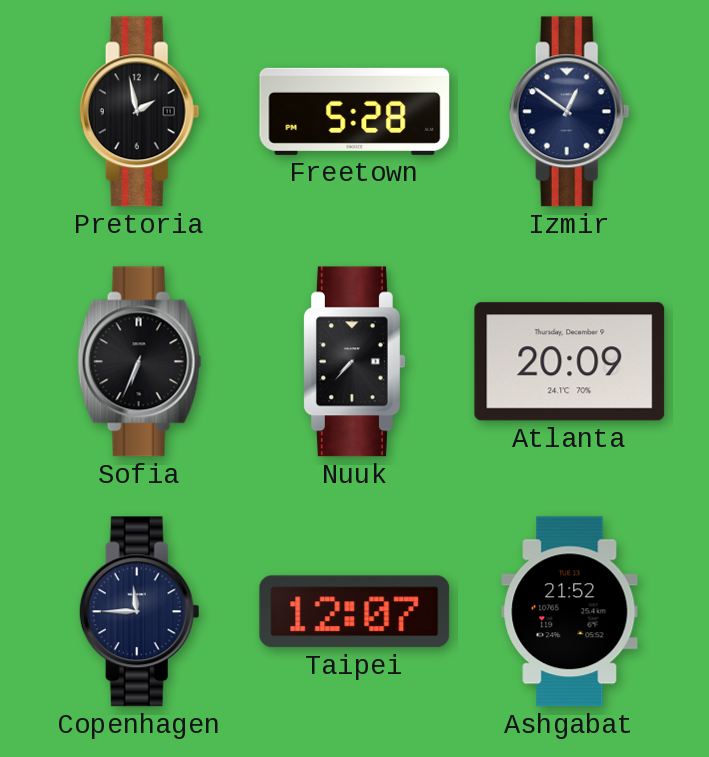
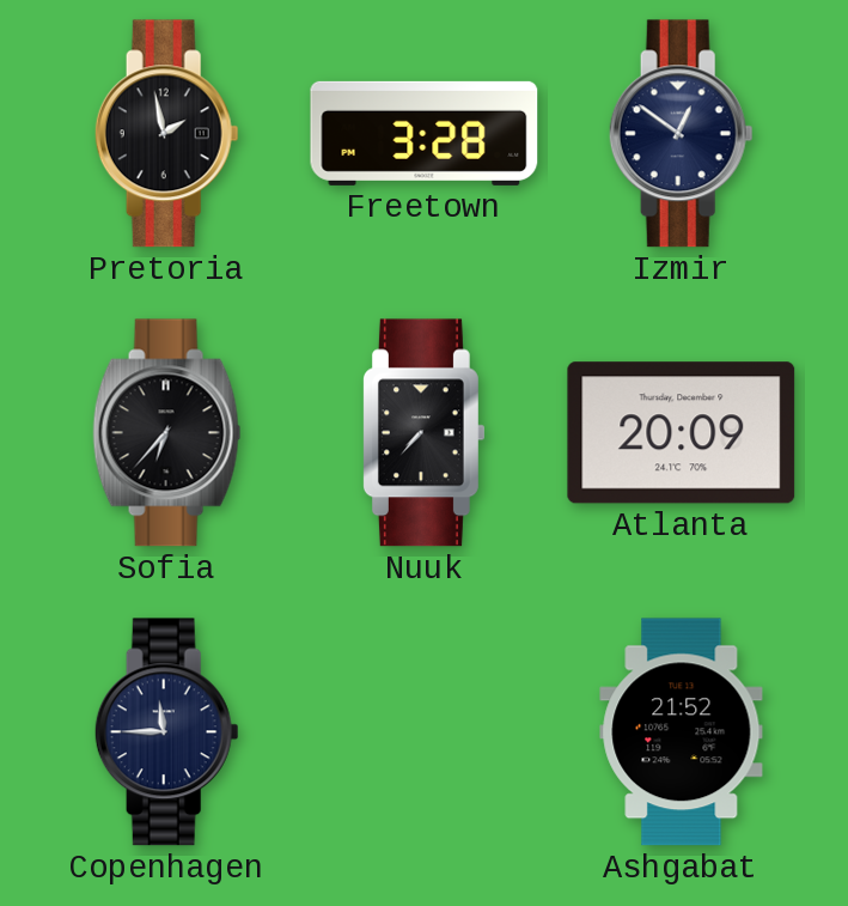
Freetown: 5:28 -> 3:28 (425, 133)
Sofia: 6:34 -> 6:37 (167, 433)
Taipei: 12:07 -> none (355, 612)
